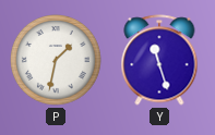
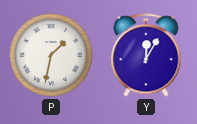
Y: 11:27 -> 12:05 (146, 55)
